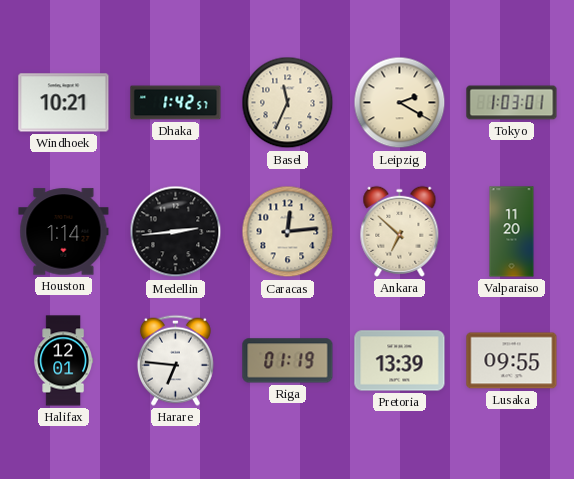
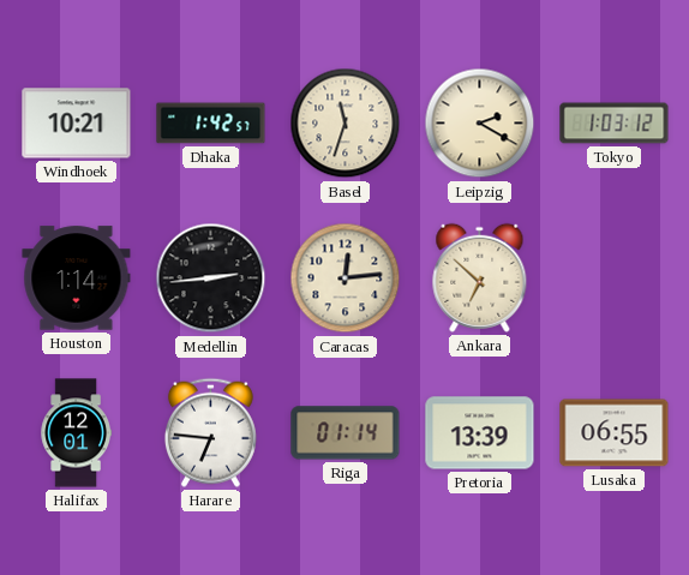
Basel: 11:34 -> 11:33 (346, 124)
Tokyo: 1:03:01 -> 1:03:12 (615, 124)
Valparaiso: 11:20 -> none (512, 232)
Riga: 01:19 -> 01:14 (346, 433)
Lusaka: 09:55 -> 06:55 (615, 433)
